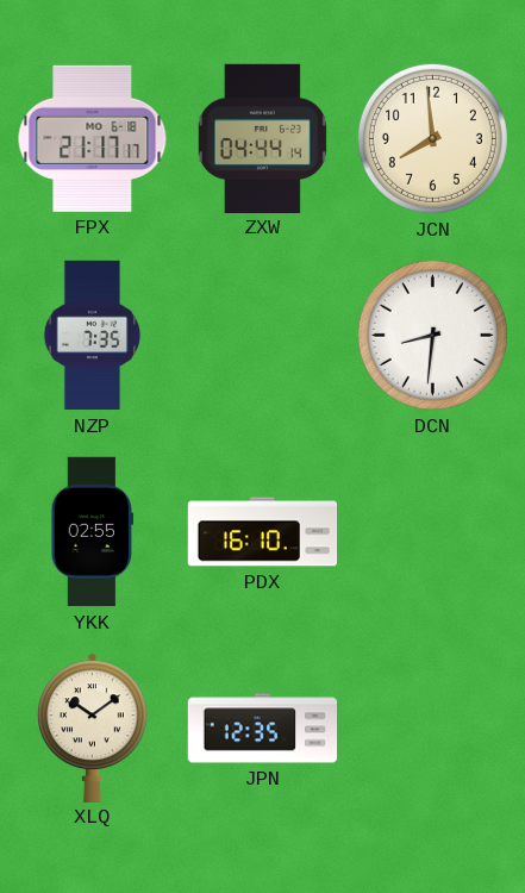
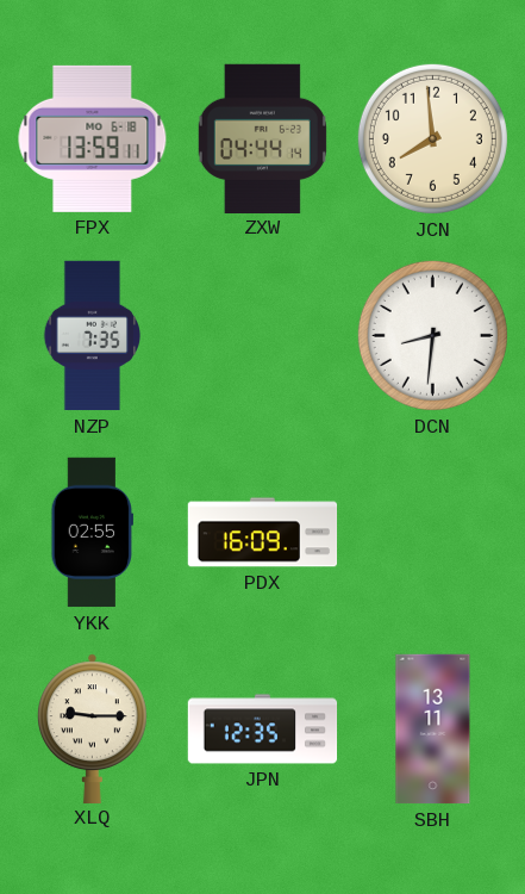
FPX: 21:17 -> 13:59 (93, 138)
PDX: 16:10 -> 16:09 (263, 533)
XLQ: 10:09 -> 9:15 (92, 728)
SBH: none -> 13:11 (433, 730)
